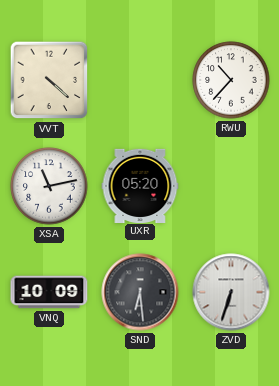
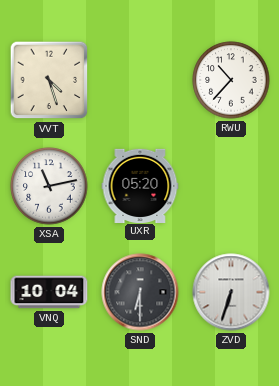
VVT: 4:22 -> 4:27 (49, 80)
VNQ: 10:09 -> 10:04 (49, 292)
SND: 6:29 -> 6:30 (140, 292)
